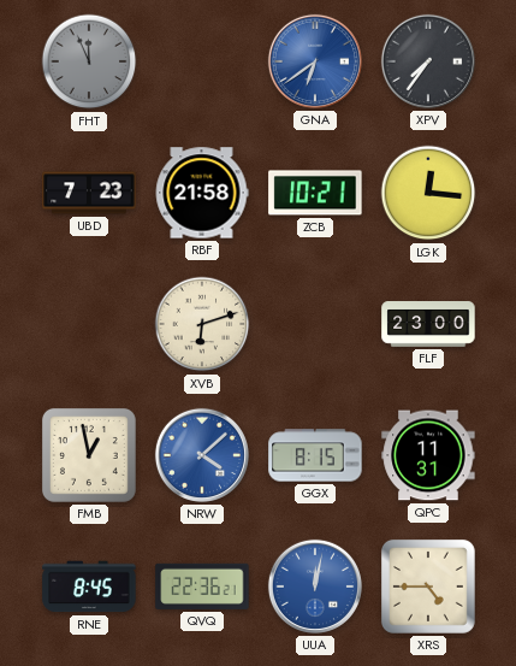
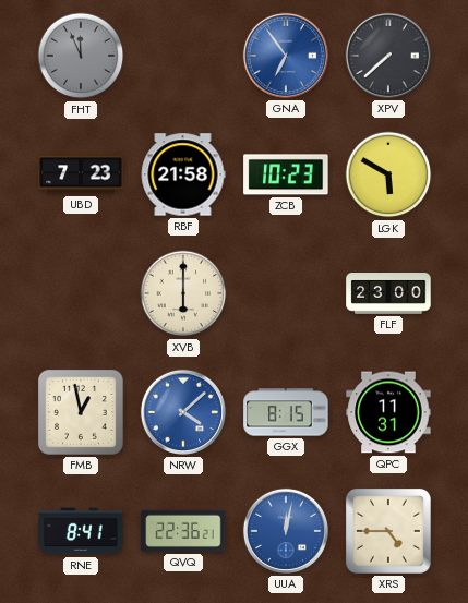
GNA: 6:39 -> 6:54 (286, 56)
XPV: 7:36 -> 7:38 (388, 56)
ZCB: 10:21 -> 10:23 (286, 174)
LGK: 12:16 -> 5:50 (388, 174)
XVB: 6:12 -> 6:00 (183, 293)
RNE: 8:45 -> 8:41 (81, 531)
